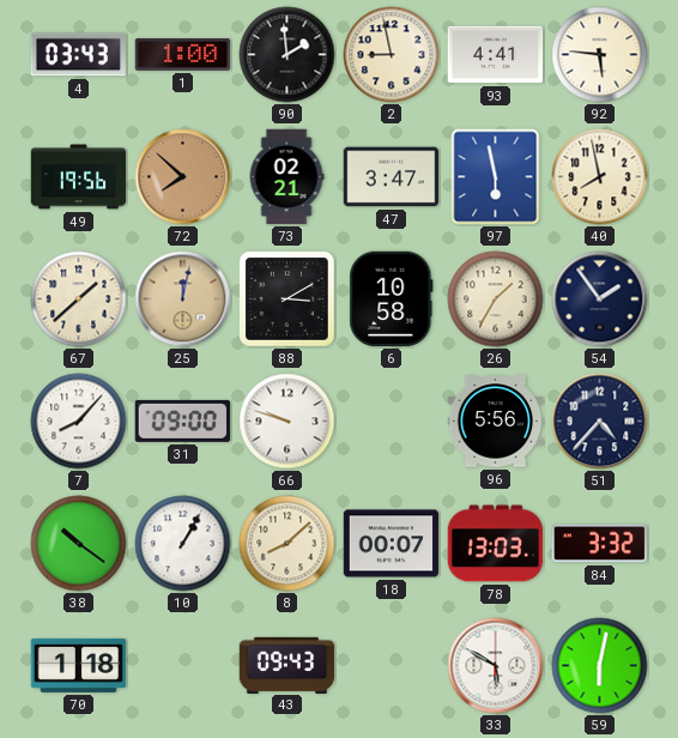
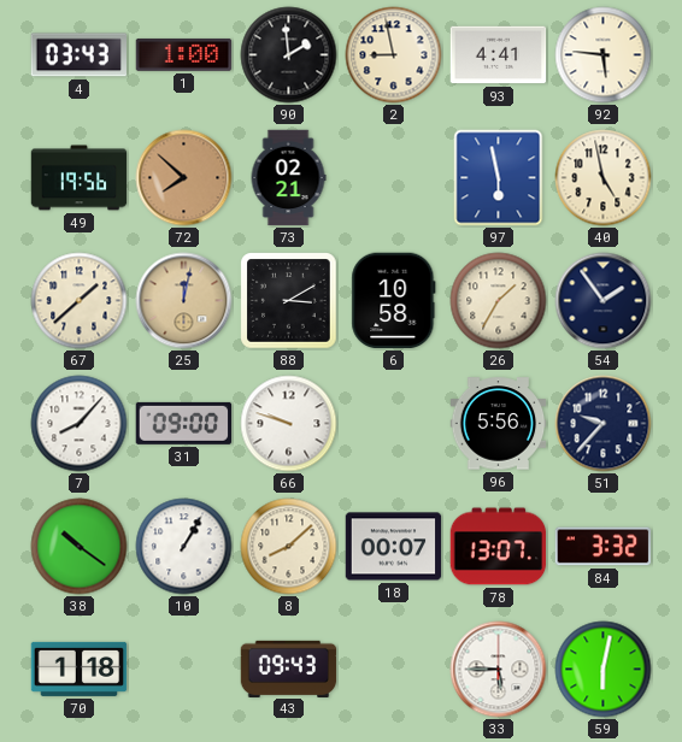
47: 3:47 -> none (392, 177)
40: 7:58 -> 4:58 (604, 178)
51: 4:37 -> 9:37 (604, 424)
78: 13:03 -> 13:07 (499, 547)
33: 5:50 -> 5:45 (499, 670)
